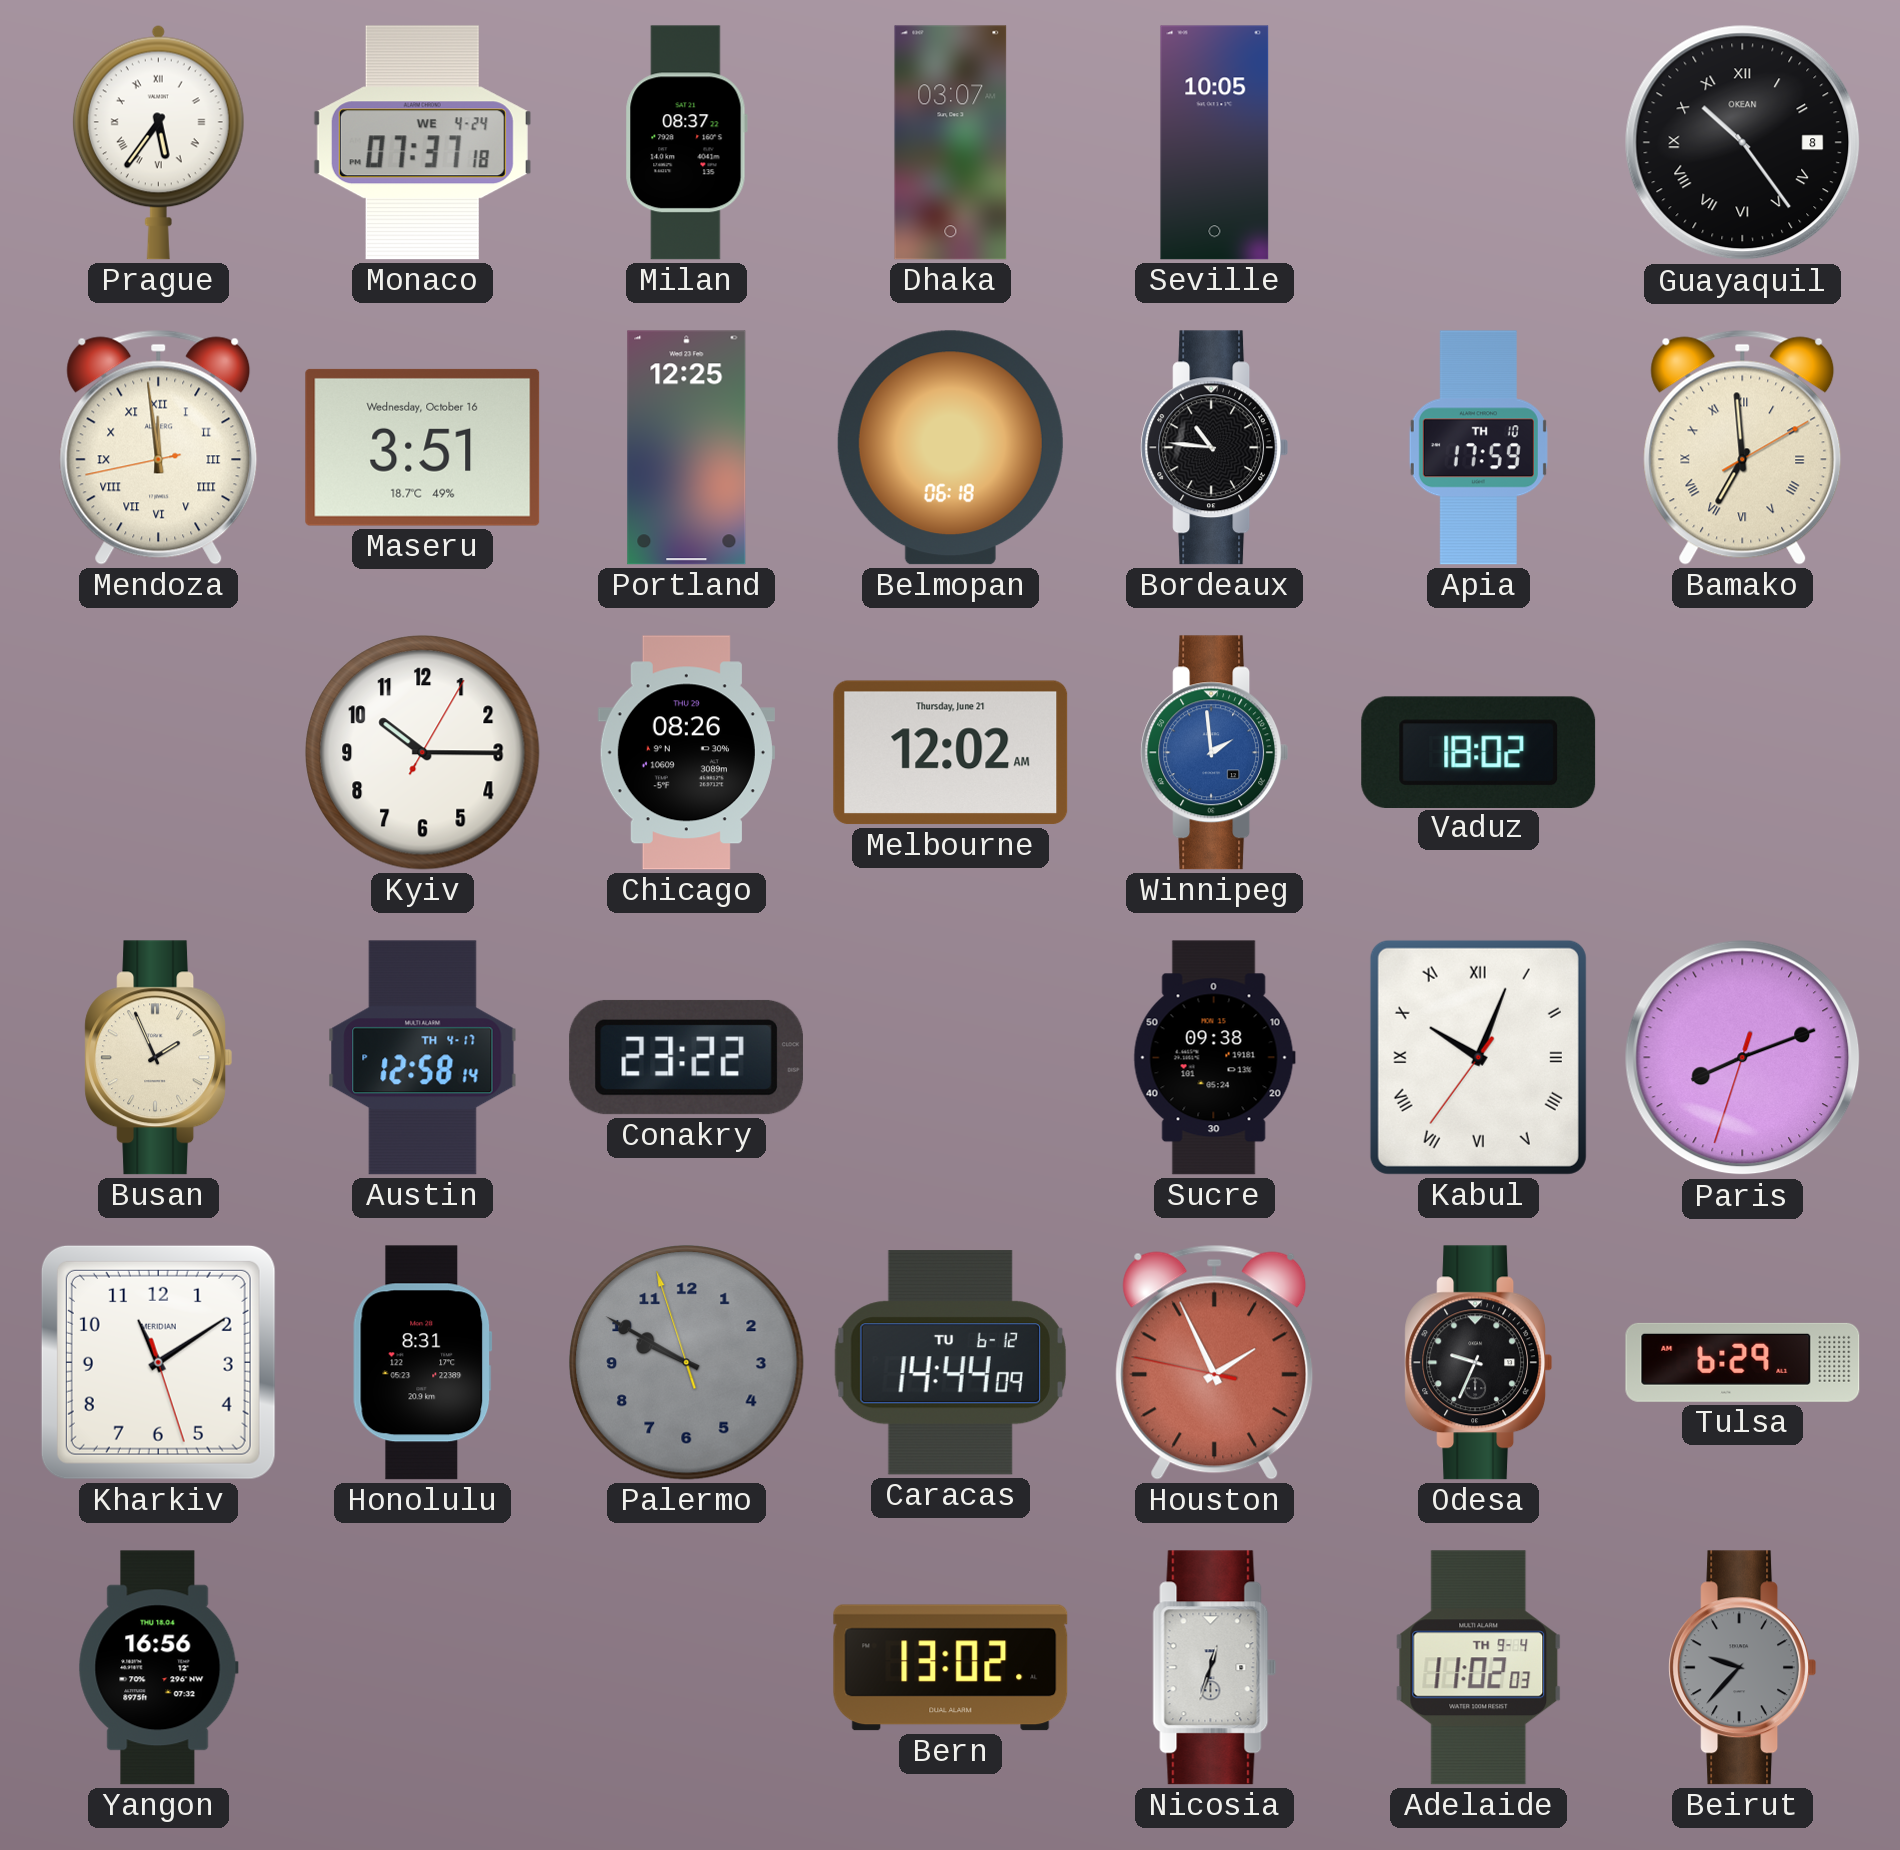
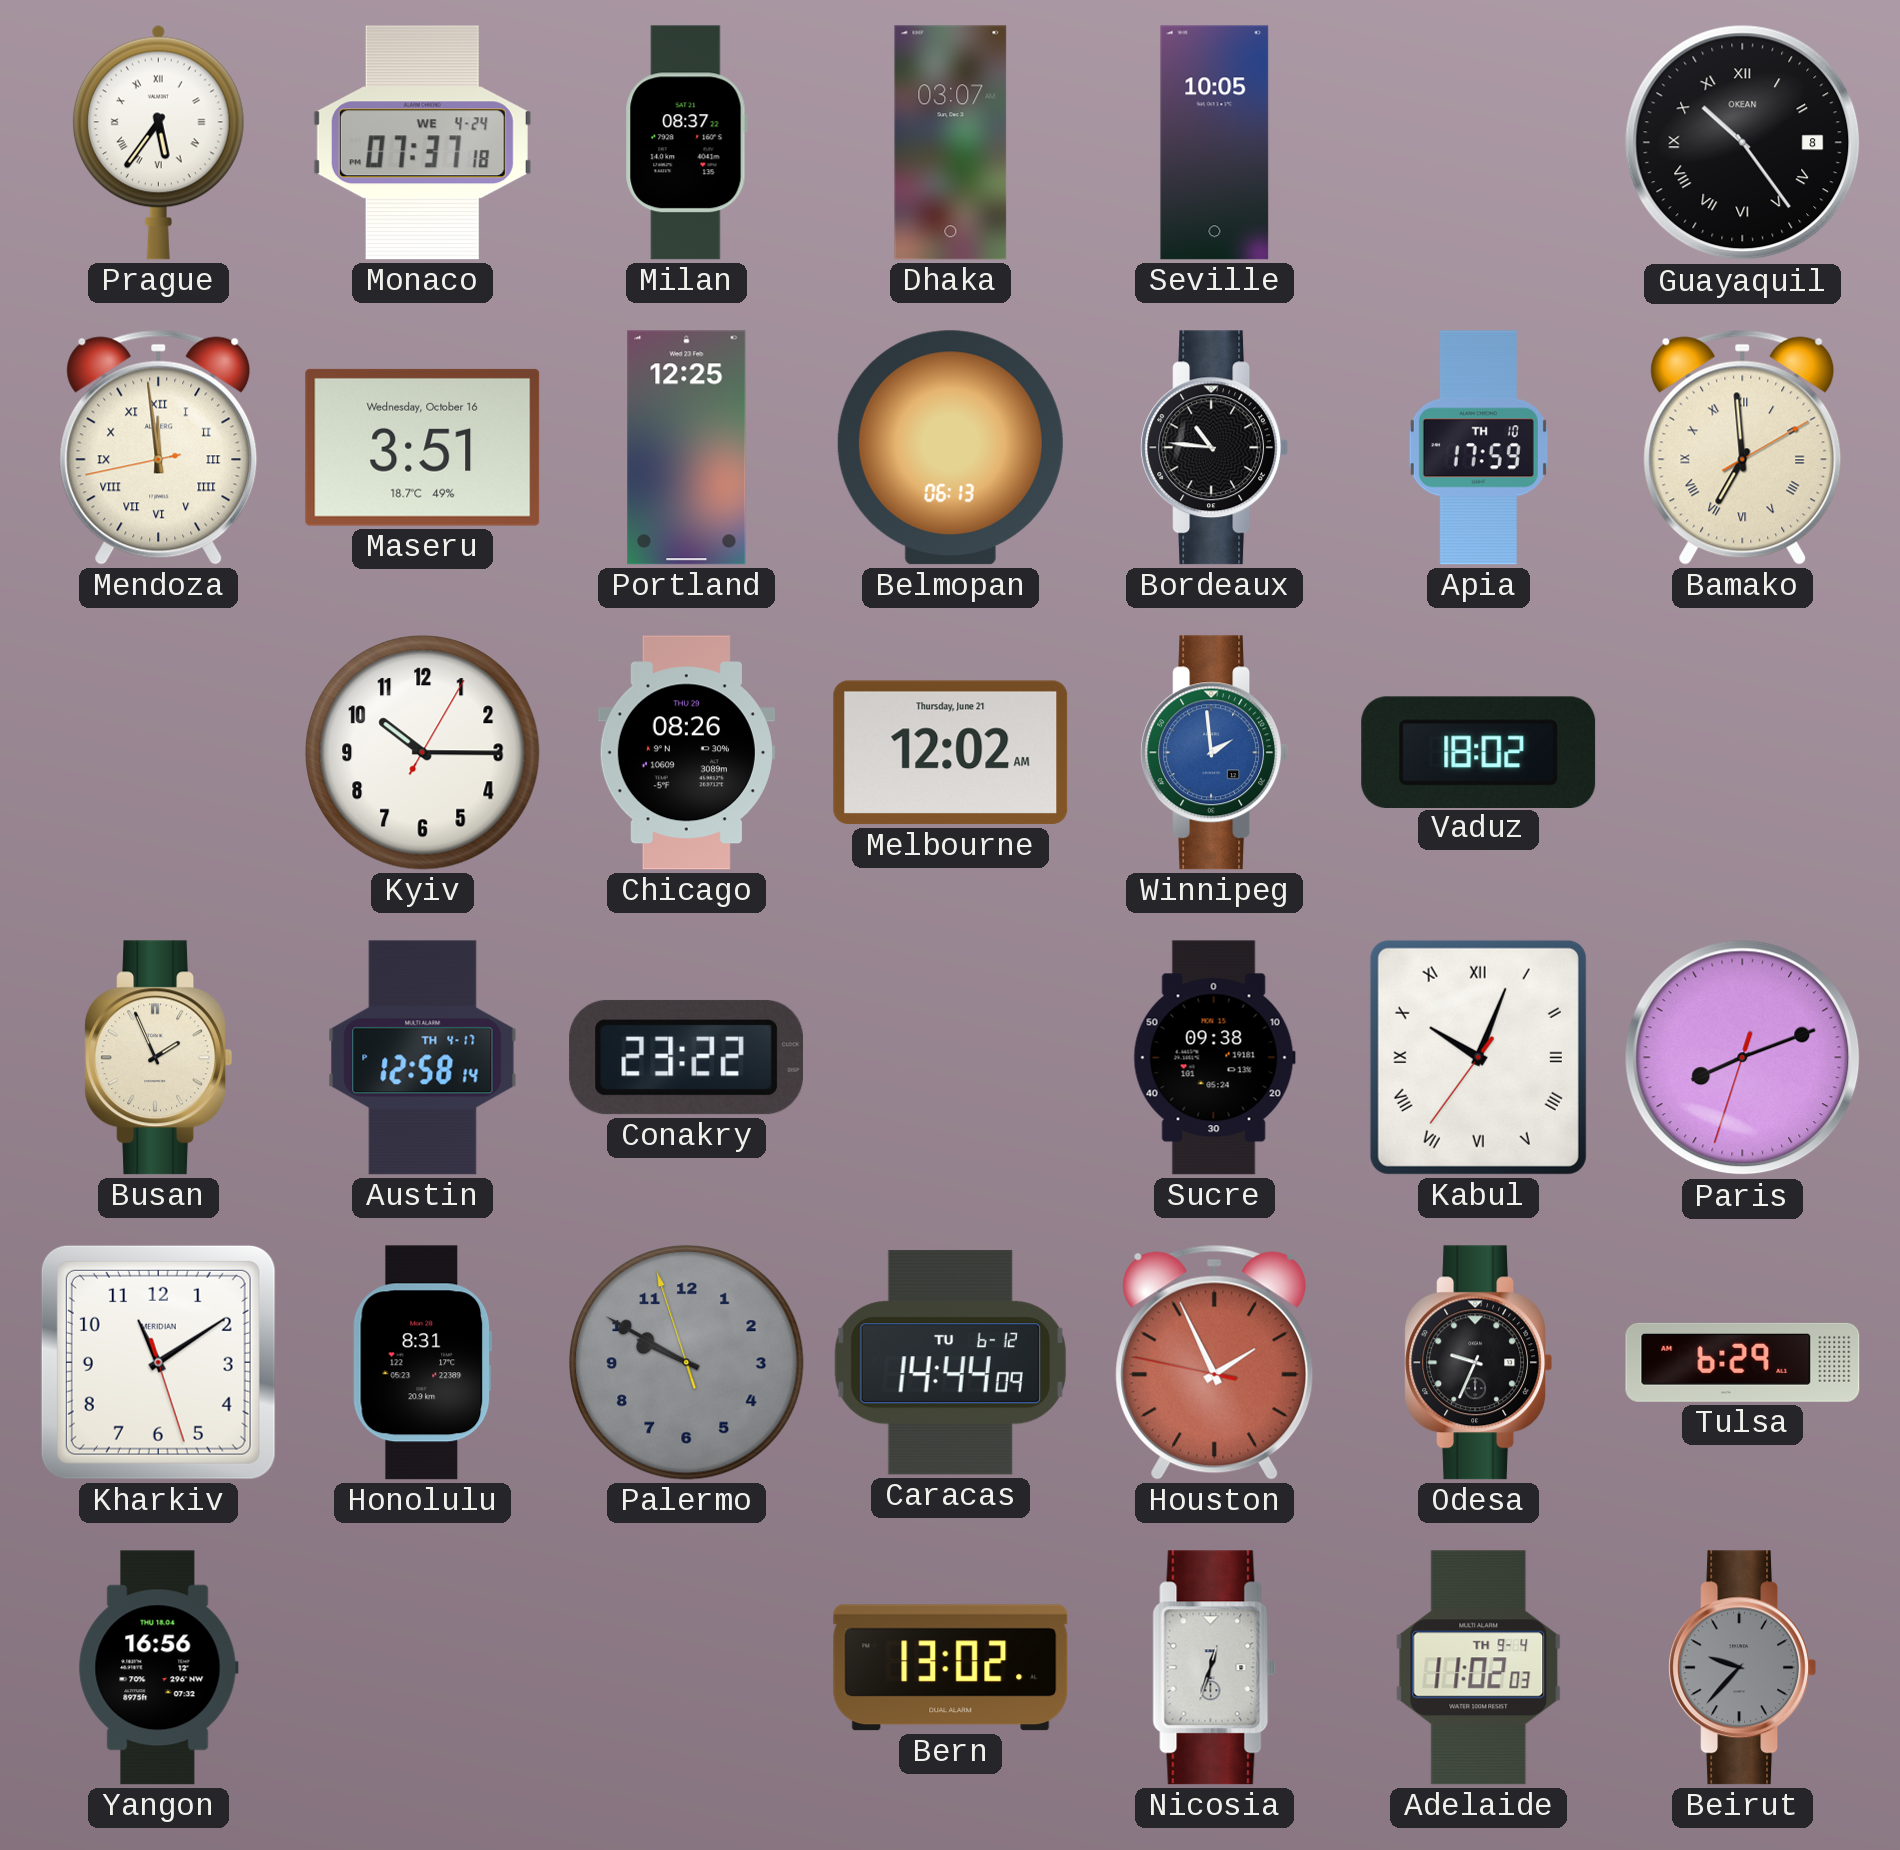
Belmopan: 06:18 -> 06:13 (950, 448)
